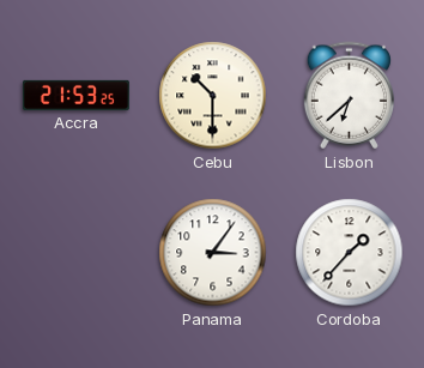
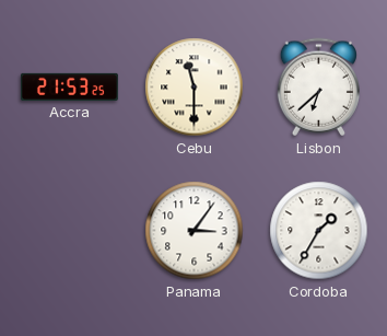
Cebu: 10:30 -> 11:30 (195, 88)
Cordoba: 1:37 -> 1:35 (319, 231)
